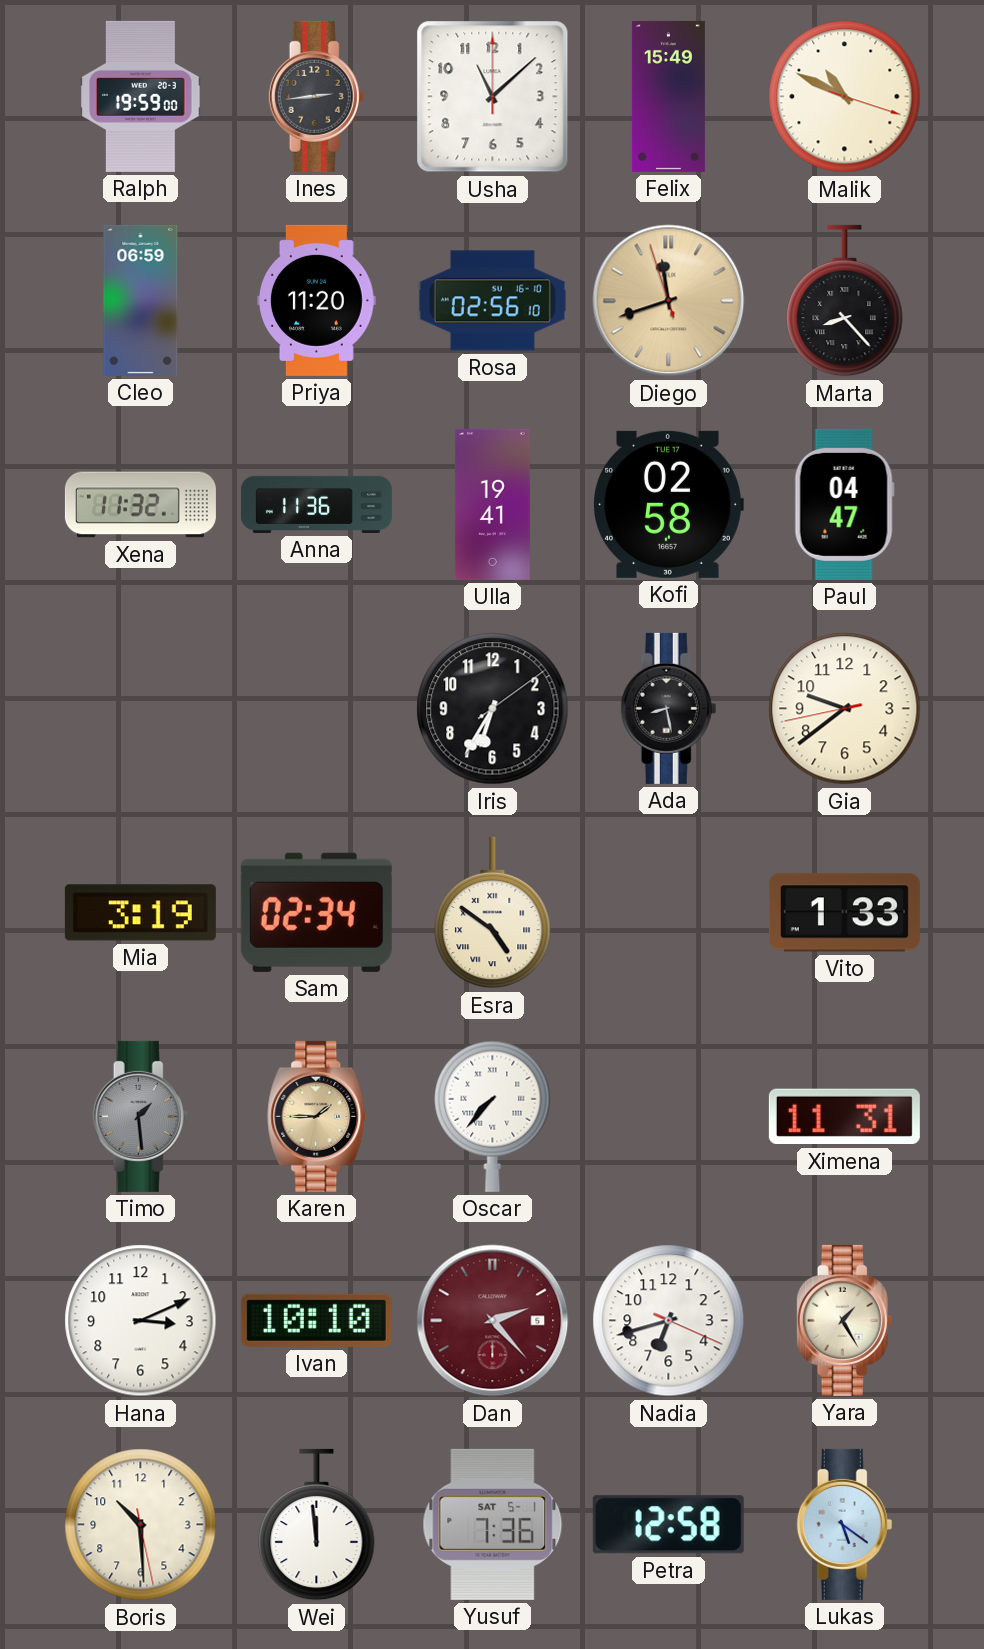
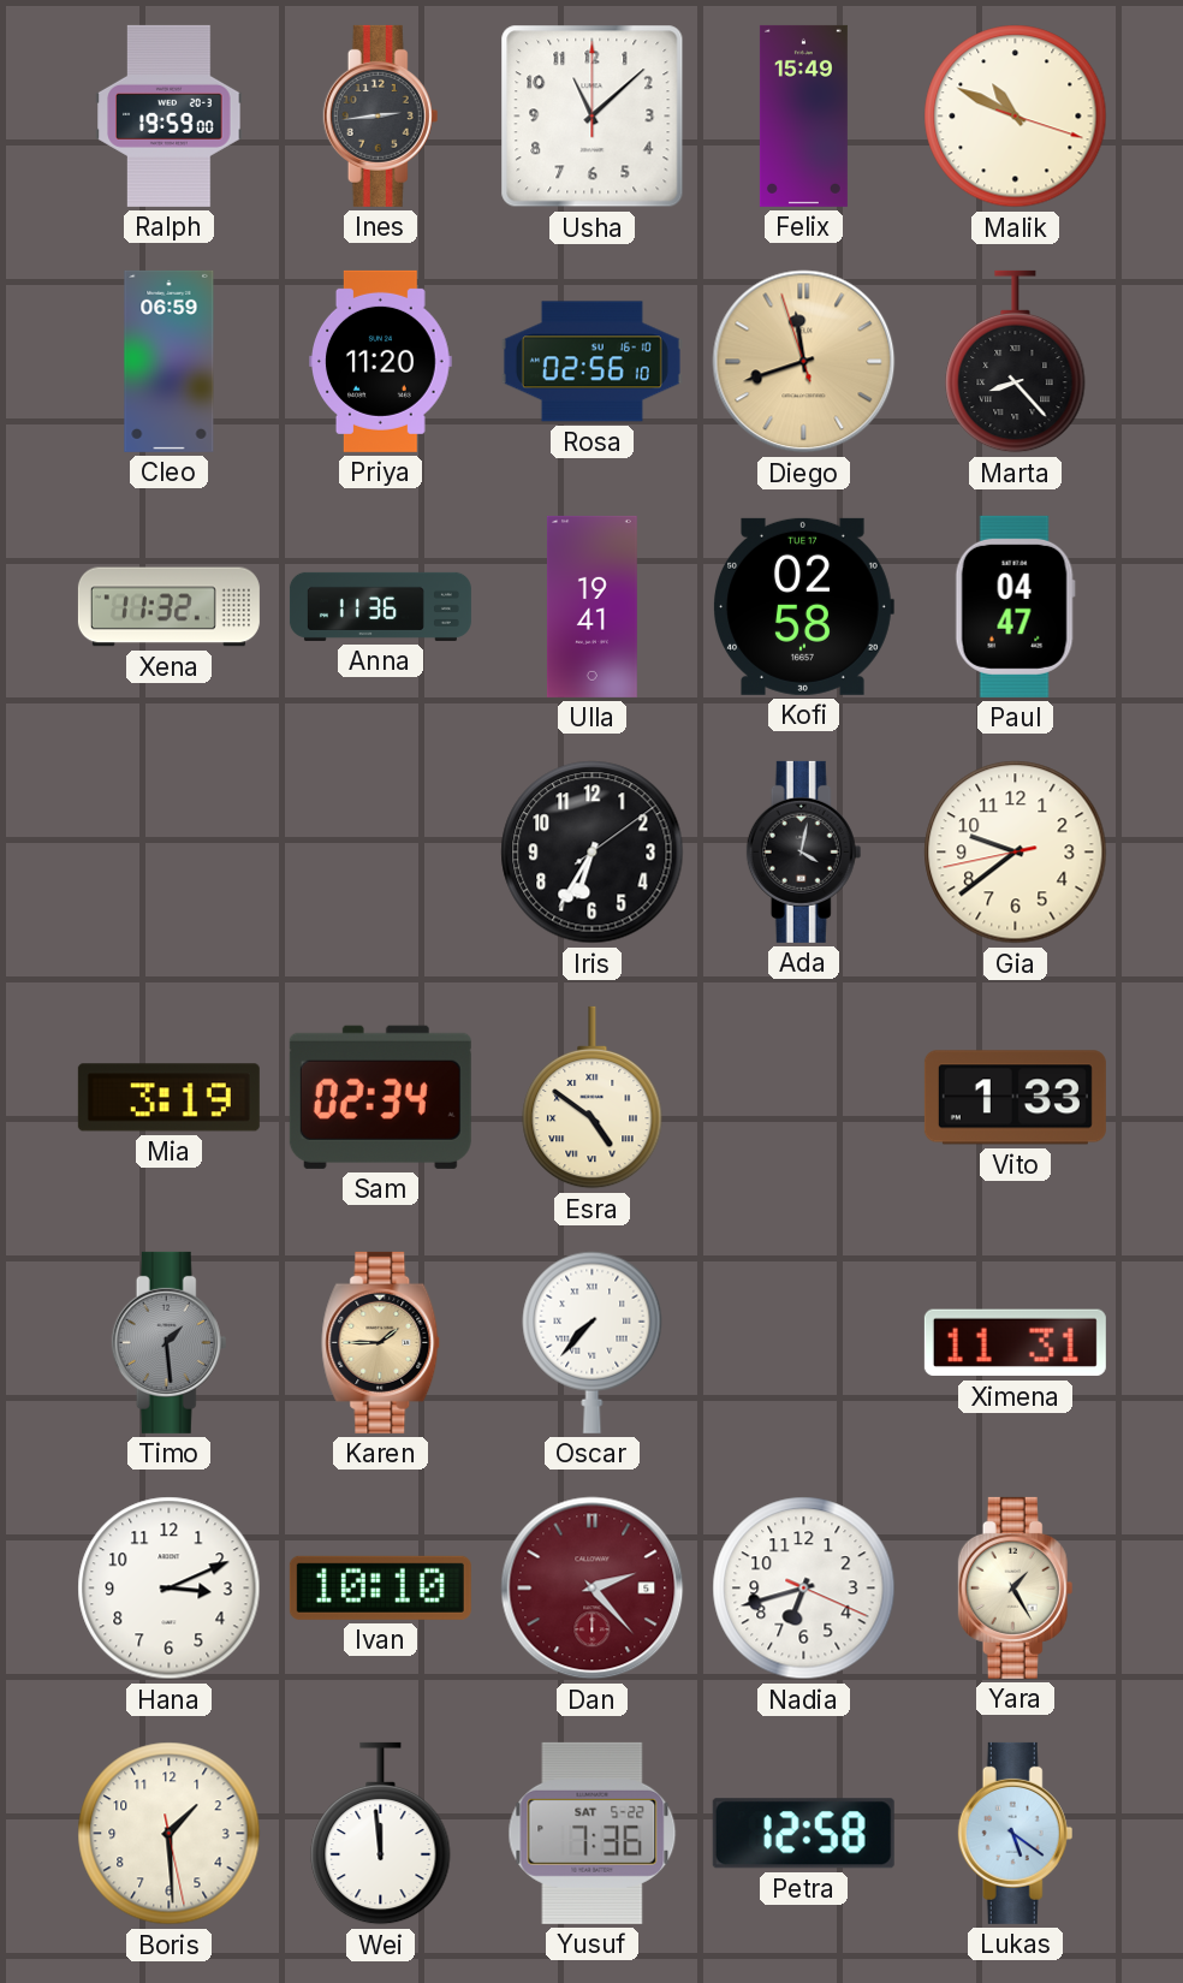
Ada: 8:28 -> 4:02 (804, 851)
Boris: 10:29 -> 1:29 (170, 1834)
Yusuf date: SAT 5-1 -> SAT 5-22 (593, 1833)
